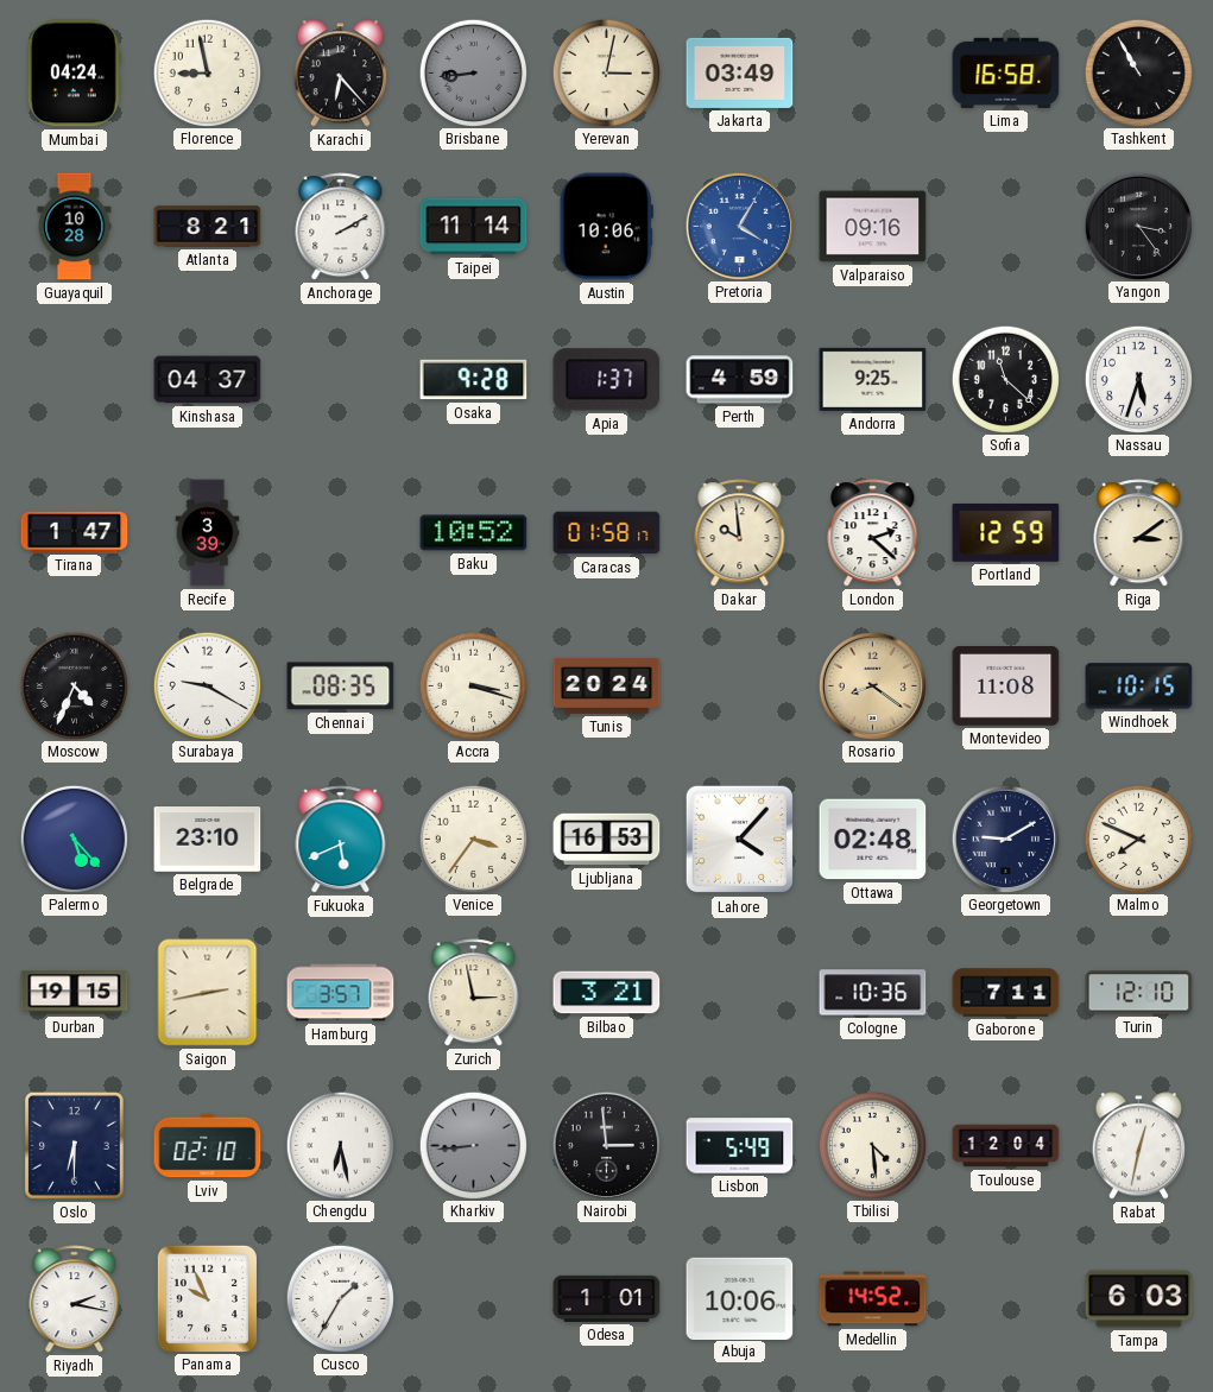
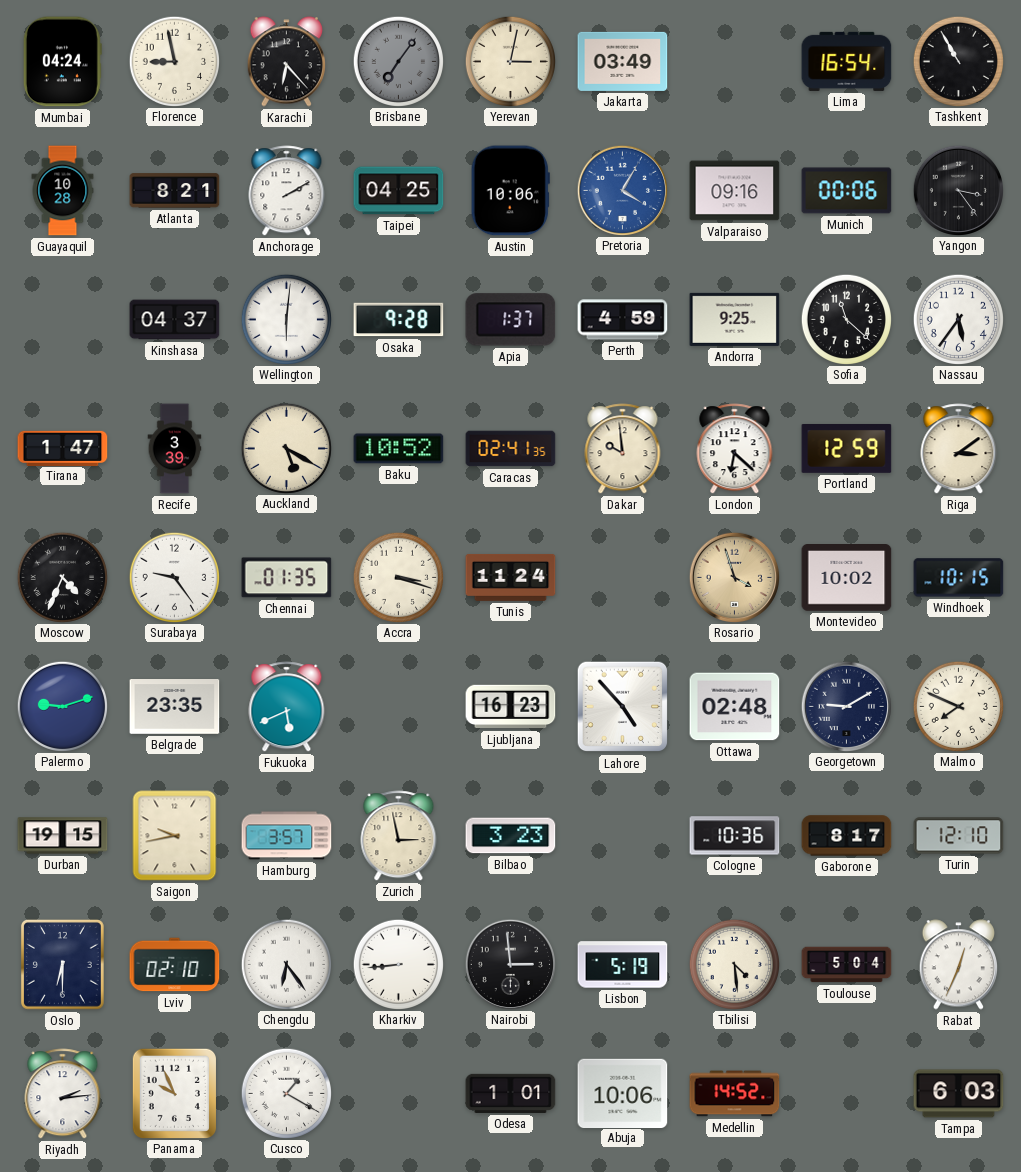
Brisbane: 8:44 -> 7:06 (398, 61)
Lima: 16:58 -> 16:54 (847, 61)
Taipei: 11:14 -> 04:25 (399, 191)
Munich: none -> 00:06 (847, 191)
Wellington: none -> 6:01 (286, 319)
Nassau: 5:33 -> 5:36 (958, 319)
Auckland: none -> 5:20 (286, 448)
Caracas: 01:58 -> 02:41 (511, 449)
London: 2:22 -> 6:22 (735, 449)
Surabaya: 9:20 -> 9:24 (174, 577)
Chennai: 08:35 -> 01:35 (287, 578)
Tunis: 20:24 -> 11:24 (511, 577)
Rosario: 8:21 -> 3:57 (734, 577)
Montevideo: 11:08 -> 10:02 (847, 578)
Palermo: 5:23 -> 9:12 (62, 706)
Belgrade: 23:10 -> 23:35 (175, 707)
Venice: 3:36 -> none (473, 839)
Ljubljana: 16:53 -> 16:23 (511, 707)
Lahore: 4:07 -> 4:53 (623, 707)
Saigon: 2:43 -> 9:43 (175, 836)
Bilbao: 3:21 -> 3:23 (511, 836)
Gaborone: 7:11 -> 8:17 (847, 836)
Chengdu: 6:28 -> 6:24 (286, 964)
Kharkiv dial: grey -> white (398, 964)
Lisbon: 5:49 -> 5:19 (623, 965)
Toulouse: 12:04 -> 5:04 (847, 965)
Rabat: 12:32 -> 12:34 (958, 965)
Riyadh: 2:17 -> 2:14 (63, 1094)
Cusco: 1:35 -> 1:20 (286, 1093)
